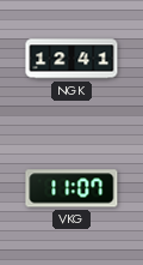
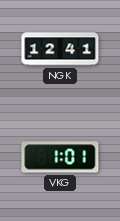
VKG: 11:07 -> 1:01 (60, 157)
